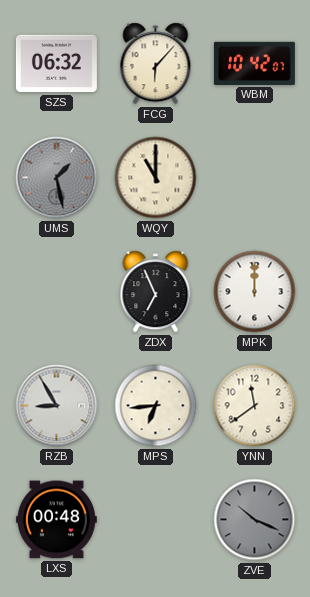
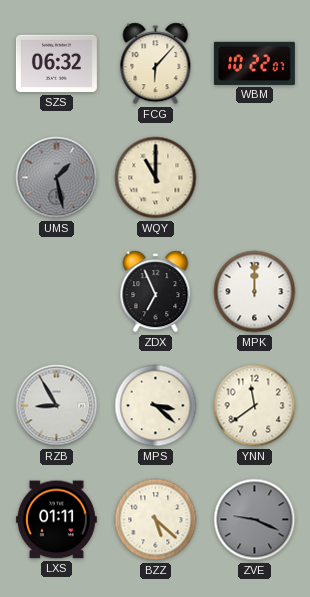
WBM: 10:42 -> 10:22 (254, 63)
MPS: 6:44 -> 3:22 (156, 406)
LXS: 00:48 -> 01:11 (56, 520)
BZZ: none -> 5:22 (156, 520)
ZVE: 10:19 -> 9:19 (255, 520)
